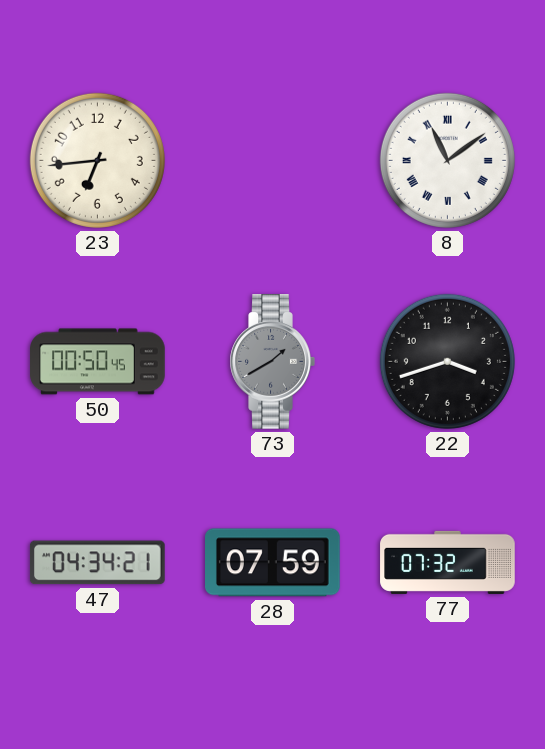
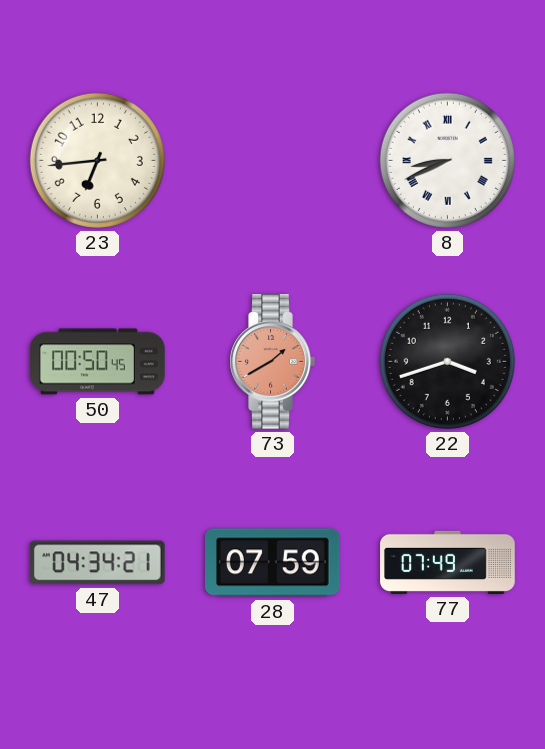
8: 11:09 -> 8:41 (447, 160)
73 dial: grey -> salmon (272, 362)
77: 07:32 -> 07:49 (448, 562)
